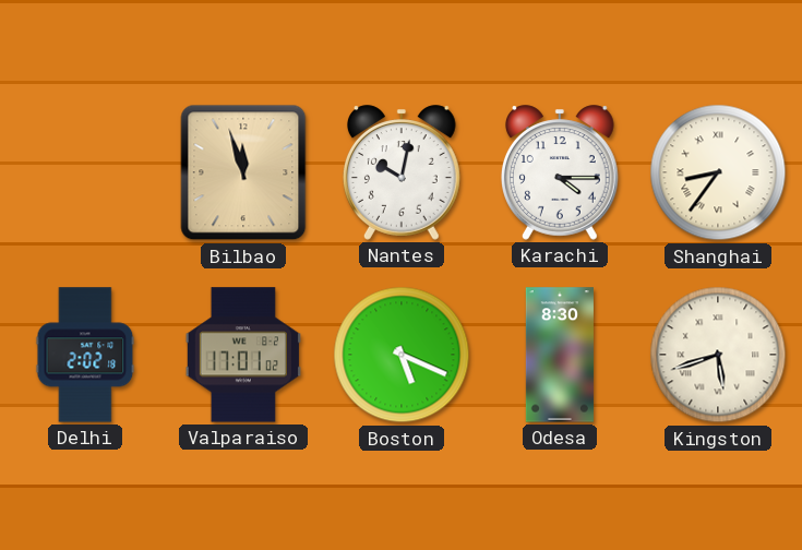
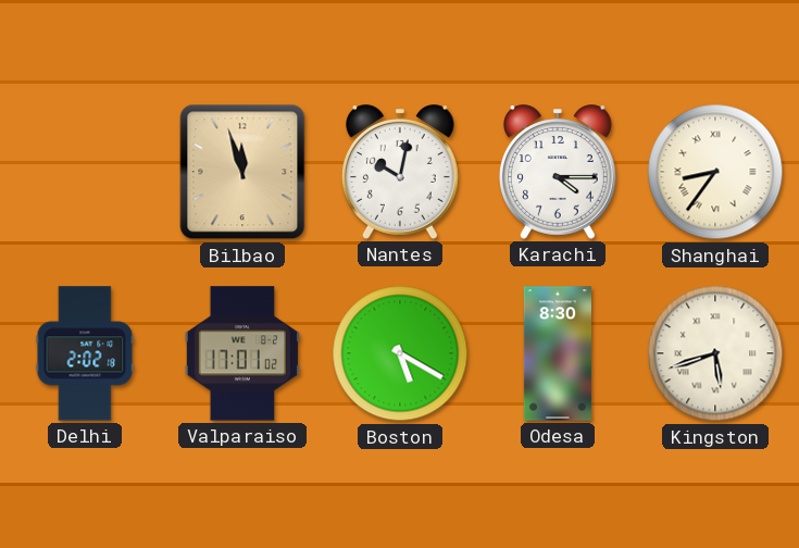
Boston: 5:19 -> 5:20 (400, 353)
